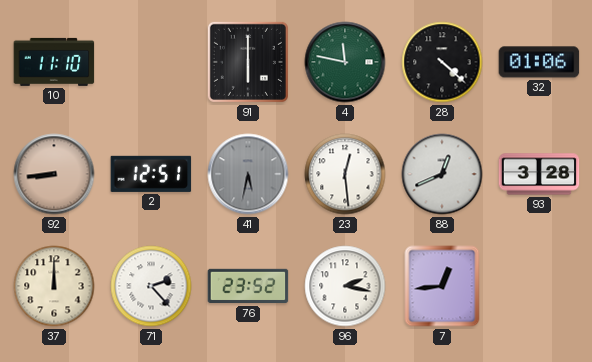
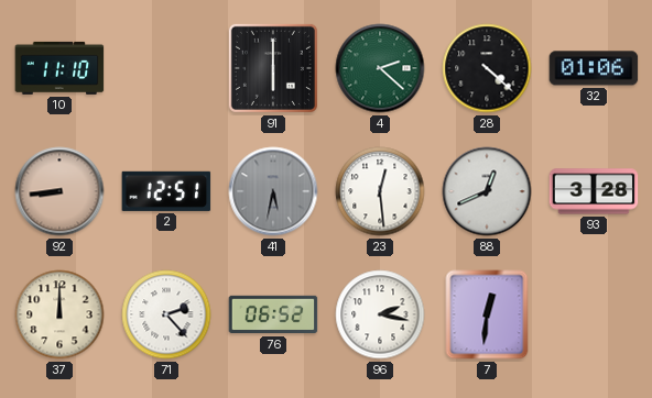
4: 11:47 -> 2:22 (380, 68)
76: 23:52 -> 06:52 (273, 314)
7: 12:44 -> 12:31 (487, 314)
